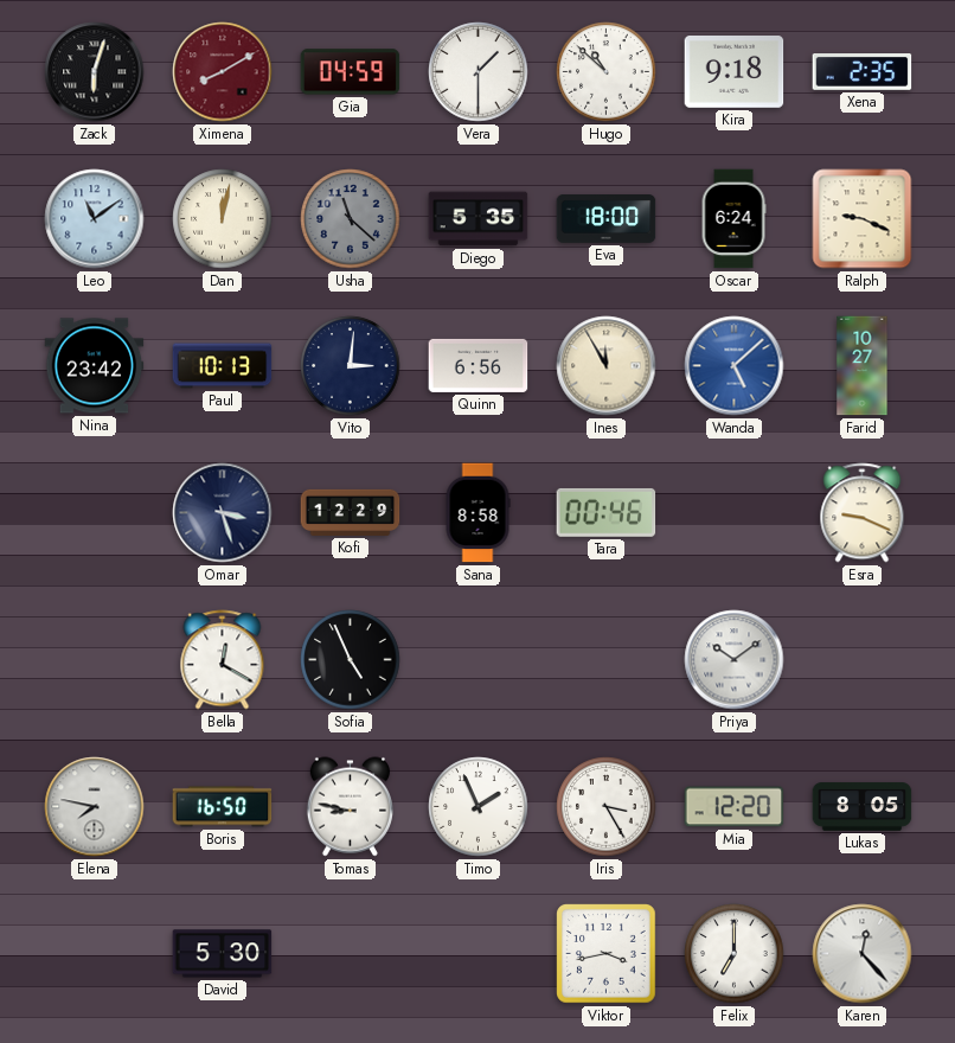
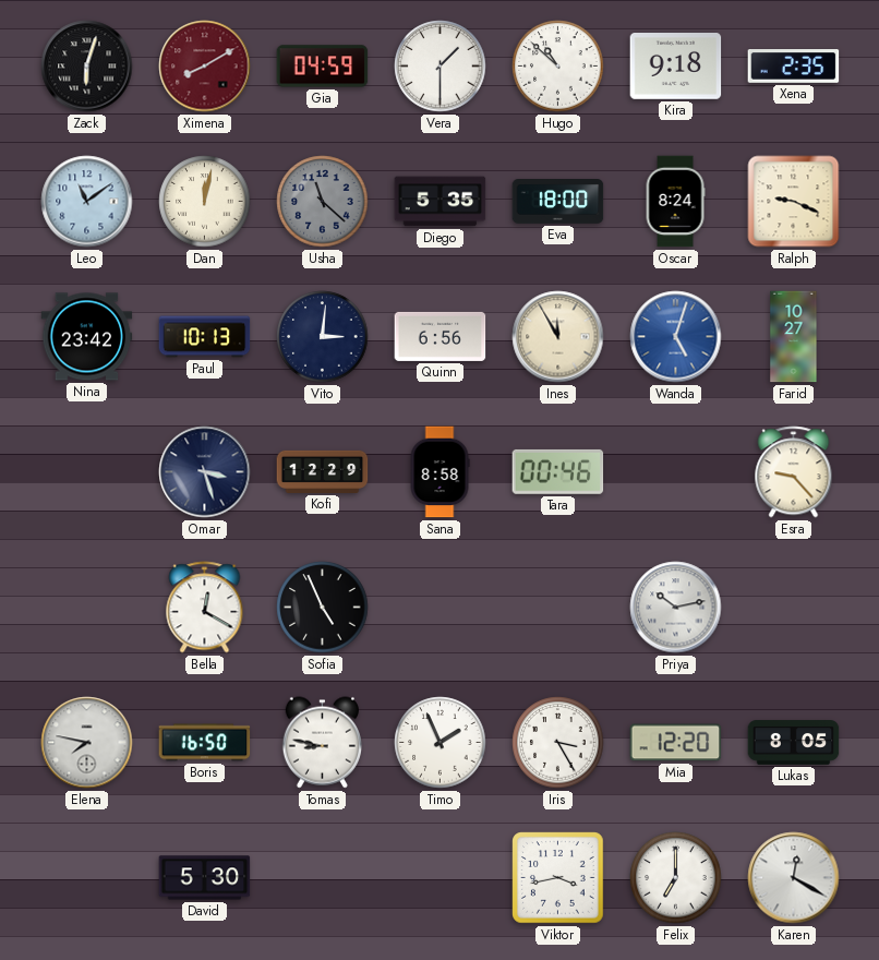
Oscar: 6:24 -> 8:24 (675, 202)
Wanda: 5:08 -> 5:03 (676, 337)
Esra: 9:19 -> 9:23 (794, 472)
Priya: 10:09 -> 10:13 (676, 608)
Karen: 12:23 -> 12:20 (794, 878)
